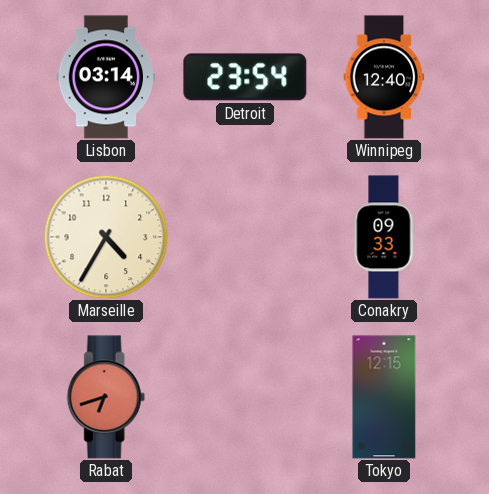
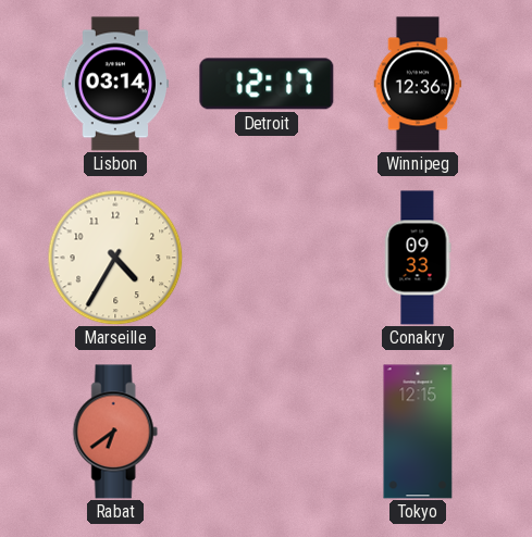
Detroit: 23:54 -> 12:17 (267, 84)
Winnipeg: 12:40 -> 12:36 (418, 84)
Rabat: 6:42 -> 6:39 (115, 432)
